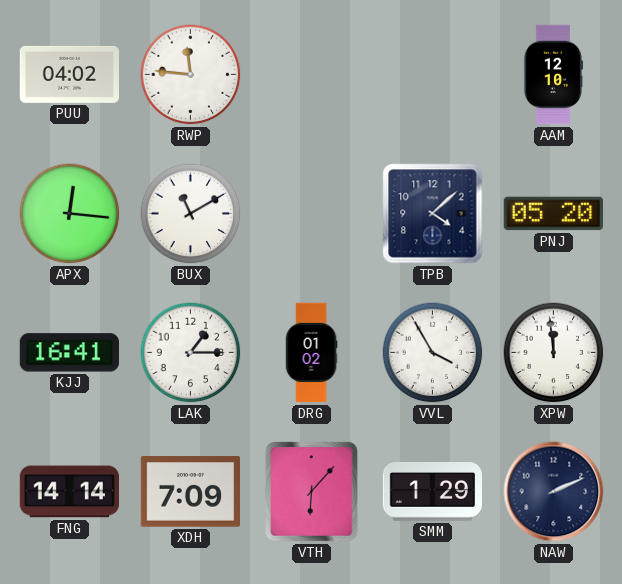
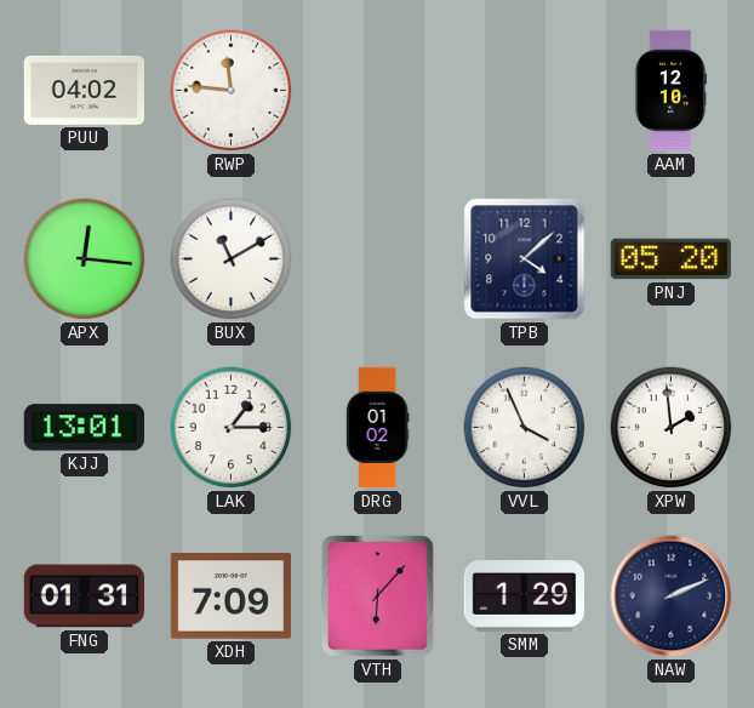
KJJ: 16:41 -> 13:01 (84, 428)
VVL: 3:55 -> 3:56 (525, 428)
XPW: 11:59 -> 1:59 (672, 428)
FNG: 14:14 -> 01:31 (84, 596)
